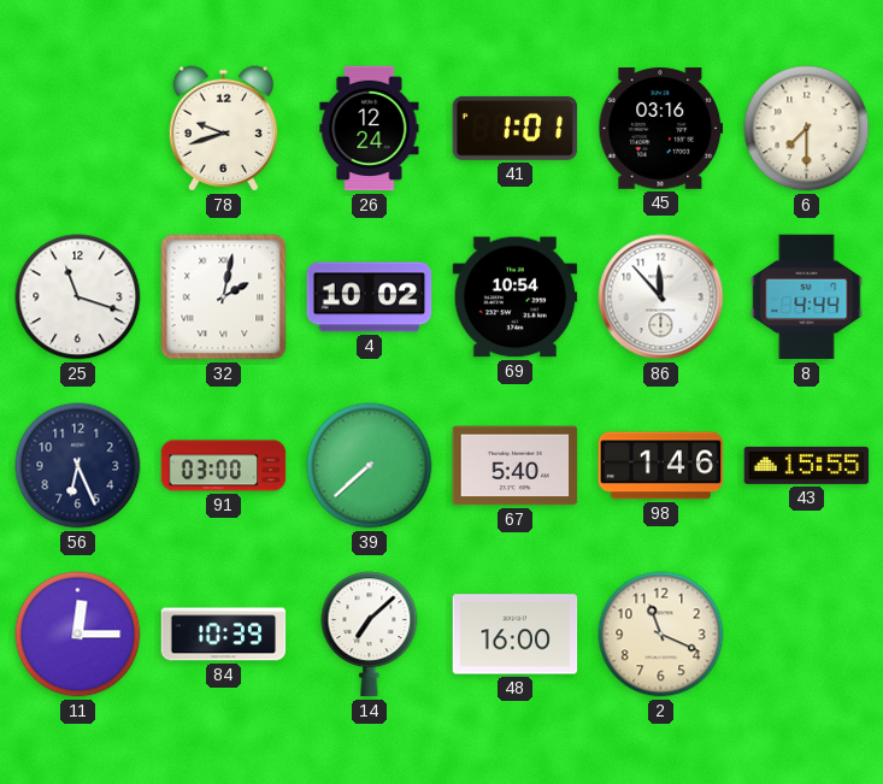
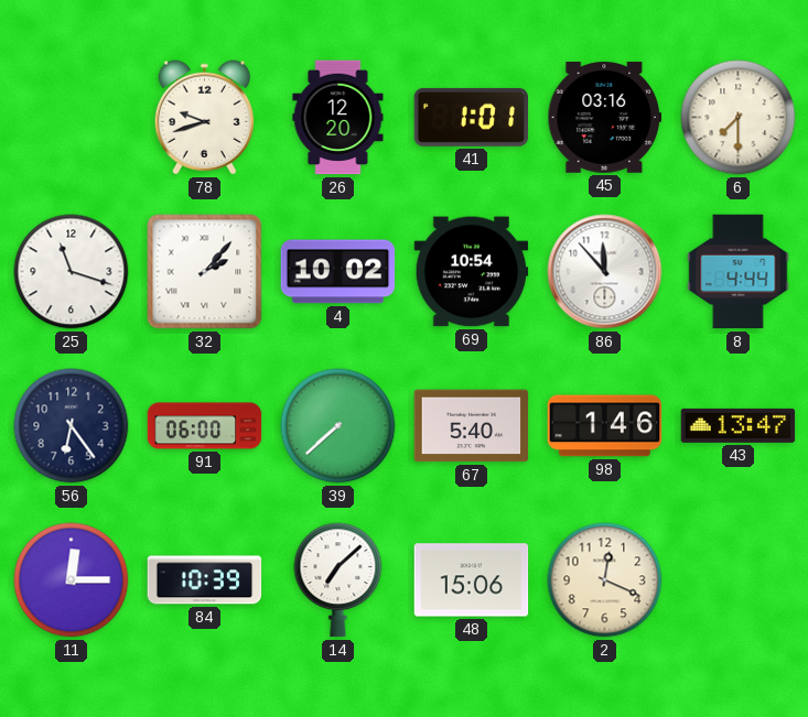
26: 12:24 -> 12:20 (338, 118)
32: 2:02 -> 2:07 (205, 272)
56: 6:26 -> 6:24 (72, 426)
91: 03:00 -> 06:00 (205, 426)
43: 15:55 -> 13:47 (739, 425)
48: 16:00 -> 15:06 (472, 580)
2: 11:19 -> 12:19 (605, 580)
